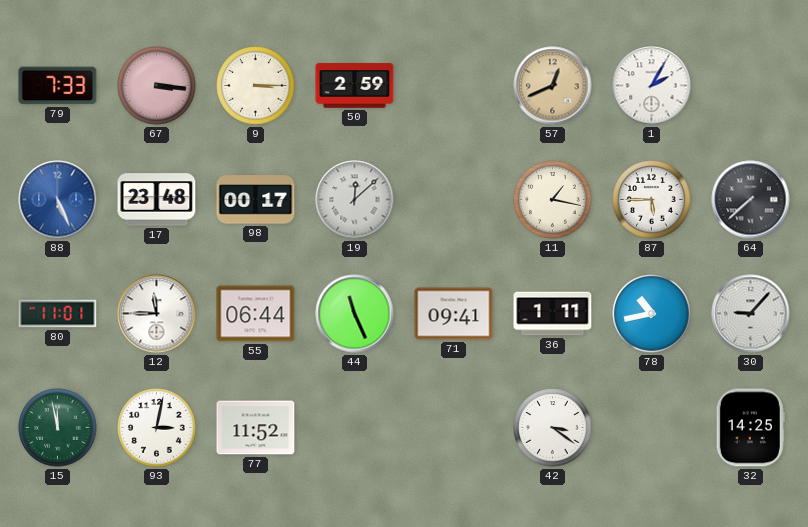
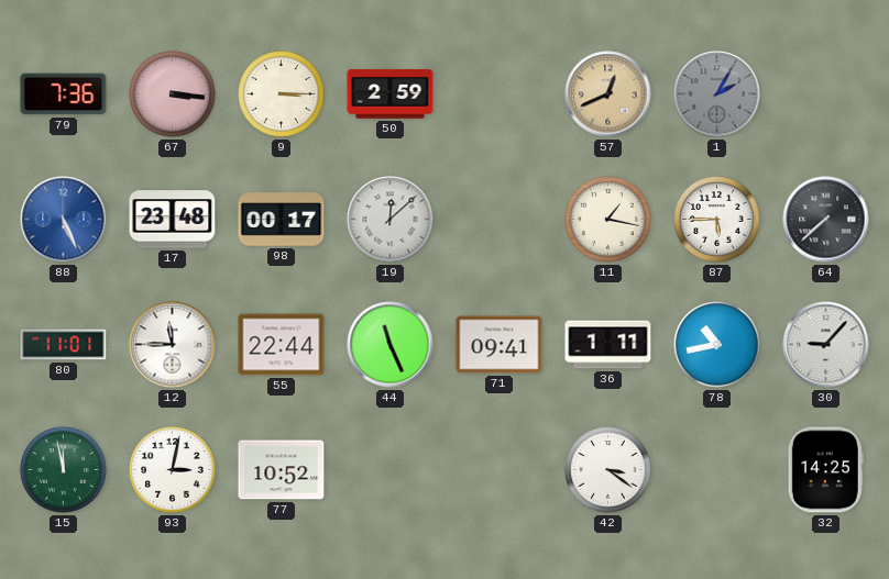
79: 7:33 -> 7:36 (64, 94)
1 dial: white -> grey (717, 94)
55: 06:44 -> 22:44 (282, 345)
77: 11:52 -> 10:52 (282, 470)
